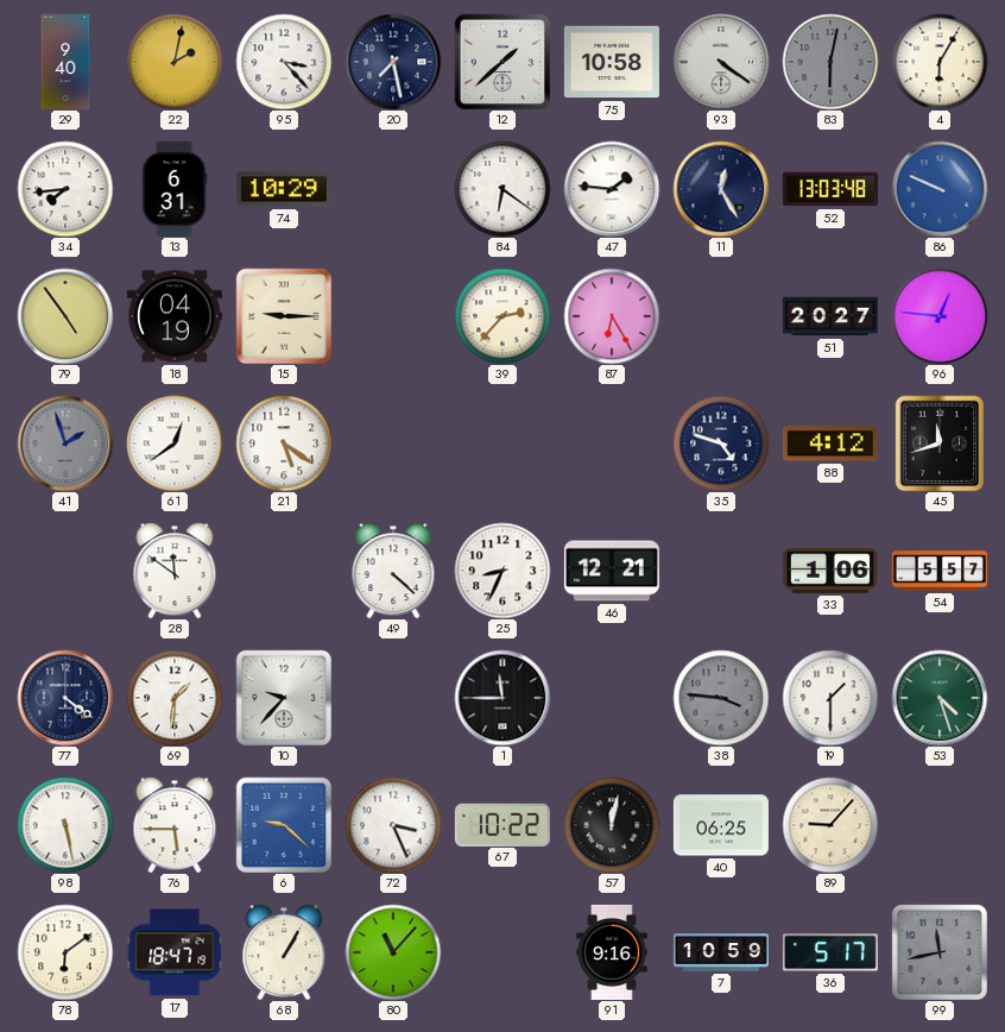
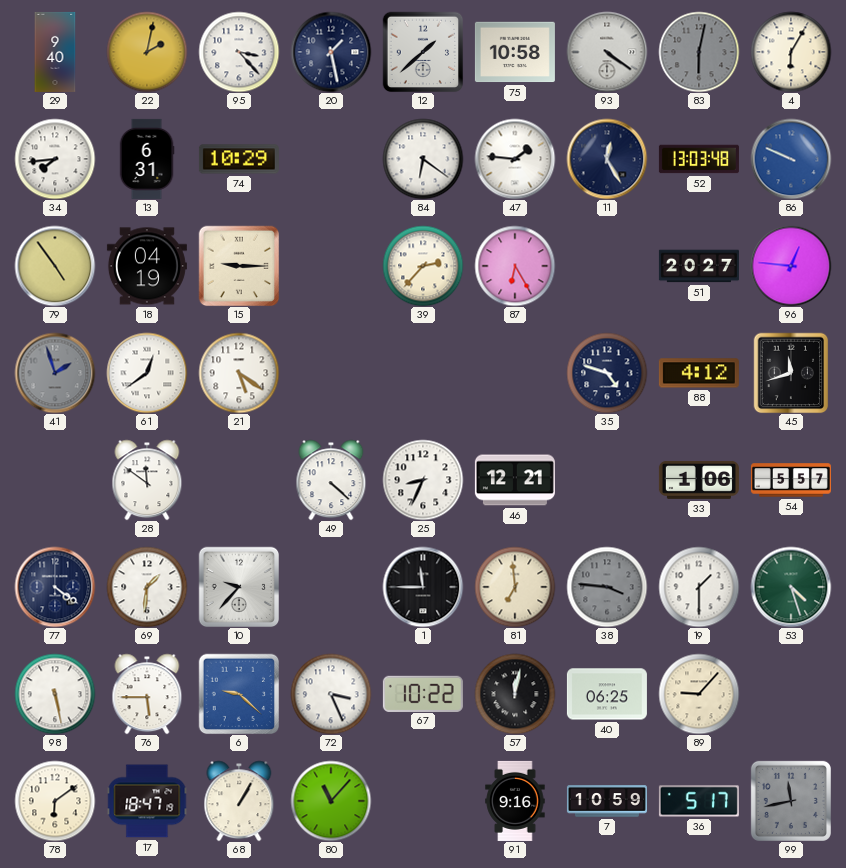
20: 7:28 -> 1:28 (331, 52)
81: none -> 6:59 (515, 587)
